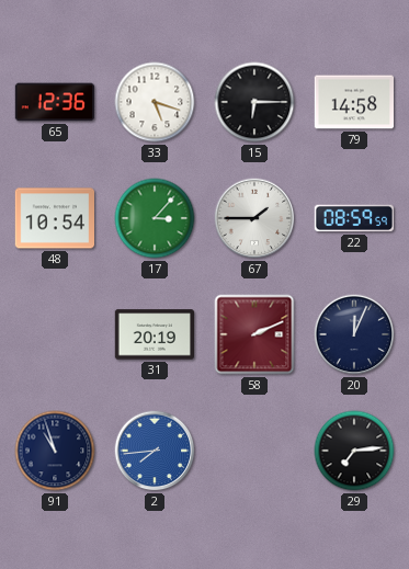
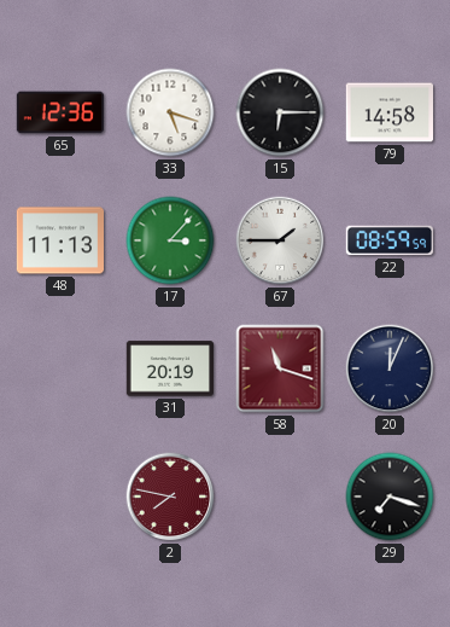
48: 10:54 -> 11:13 (60, 240)
58: 2:11 -> 11:18 (280, 368)
91: 10:57 -> none (55, 451)
2: 7:44 -> 7:47 (170, 497)
2 dial: blue -> burgundy (170, 497)
29: 7:14 -> 7:18 (390, 497)
